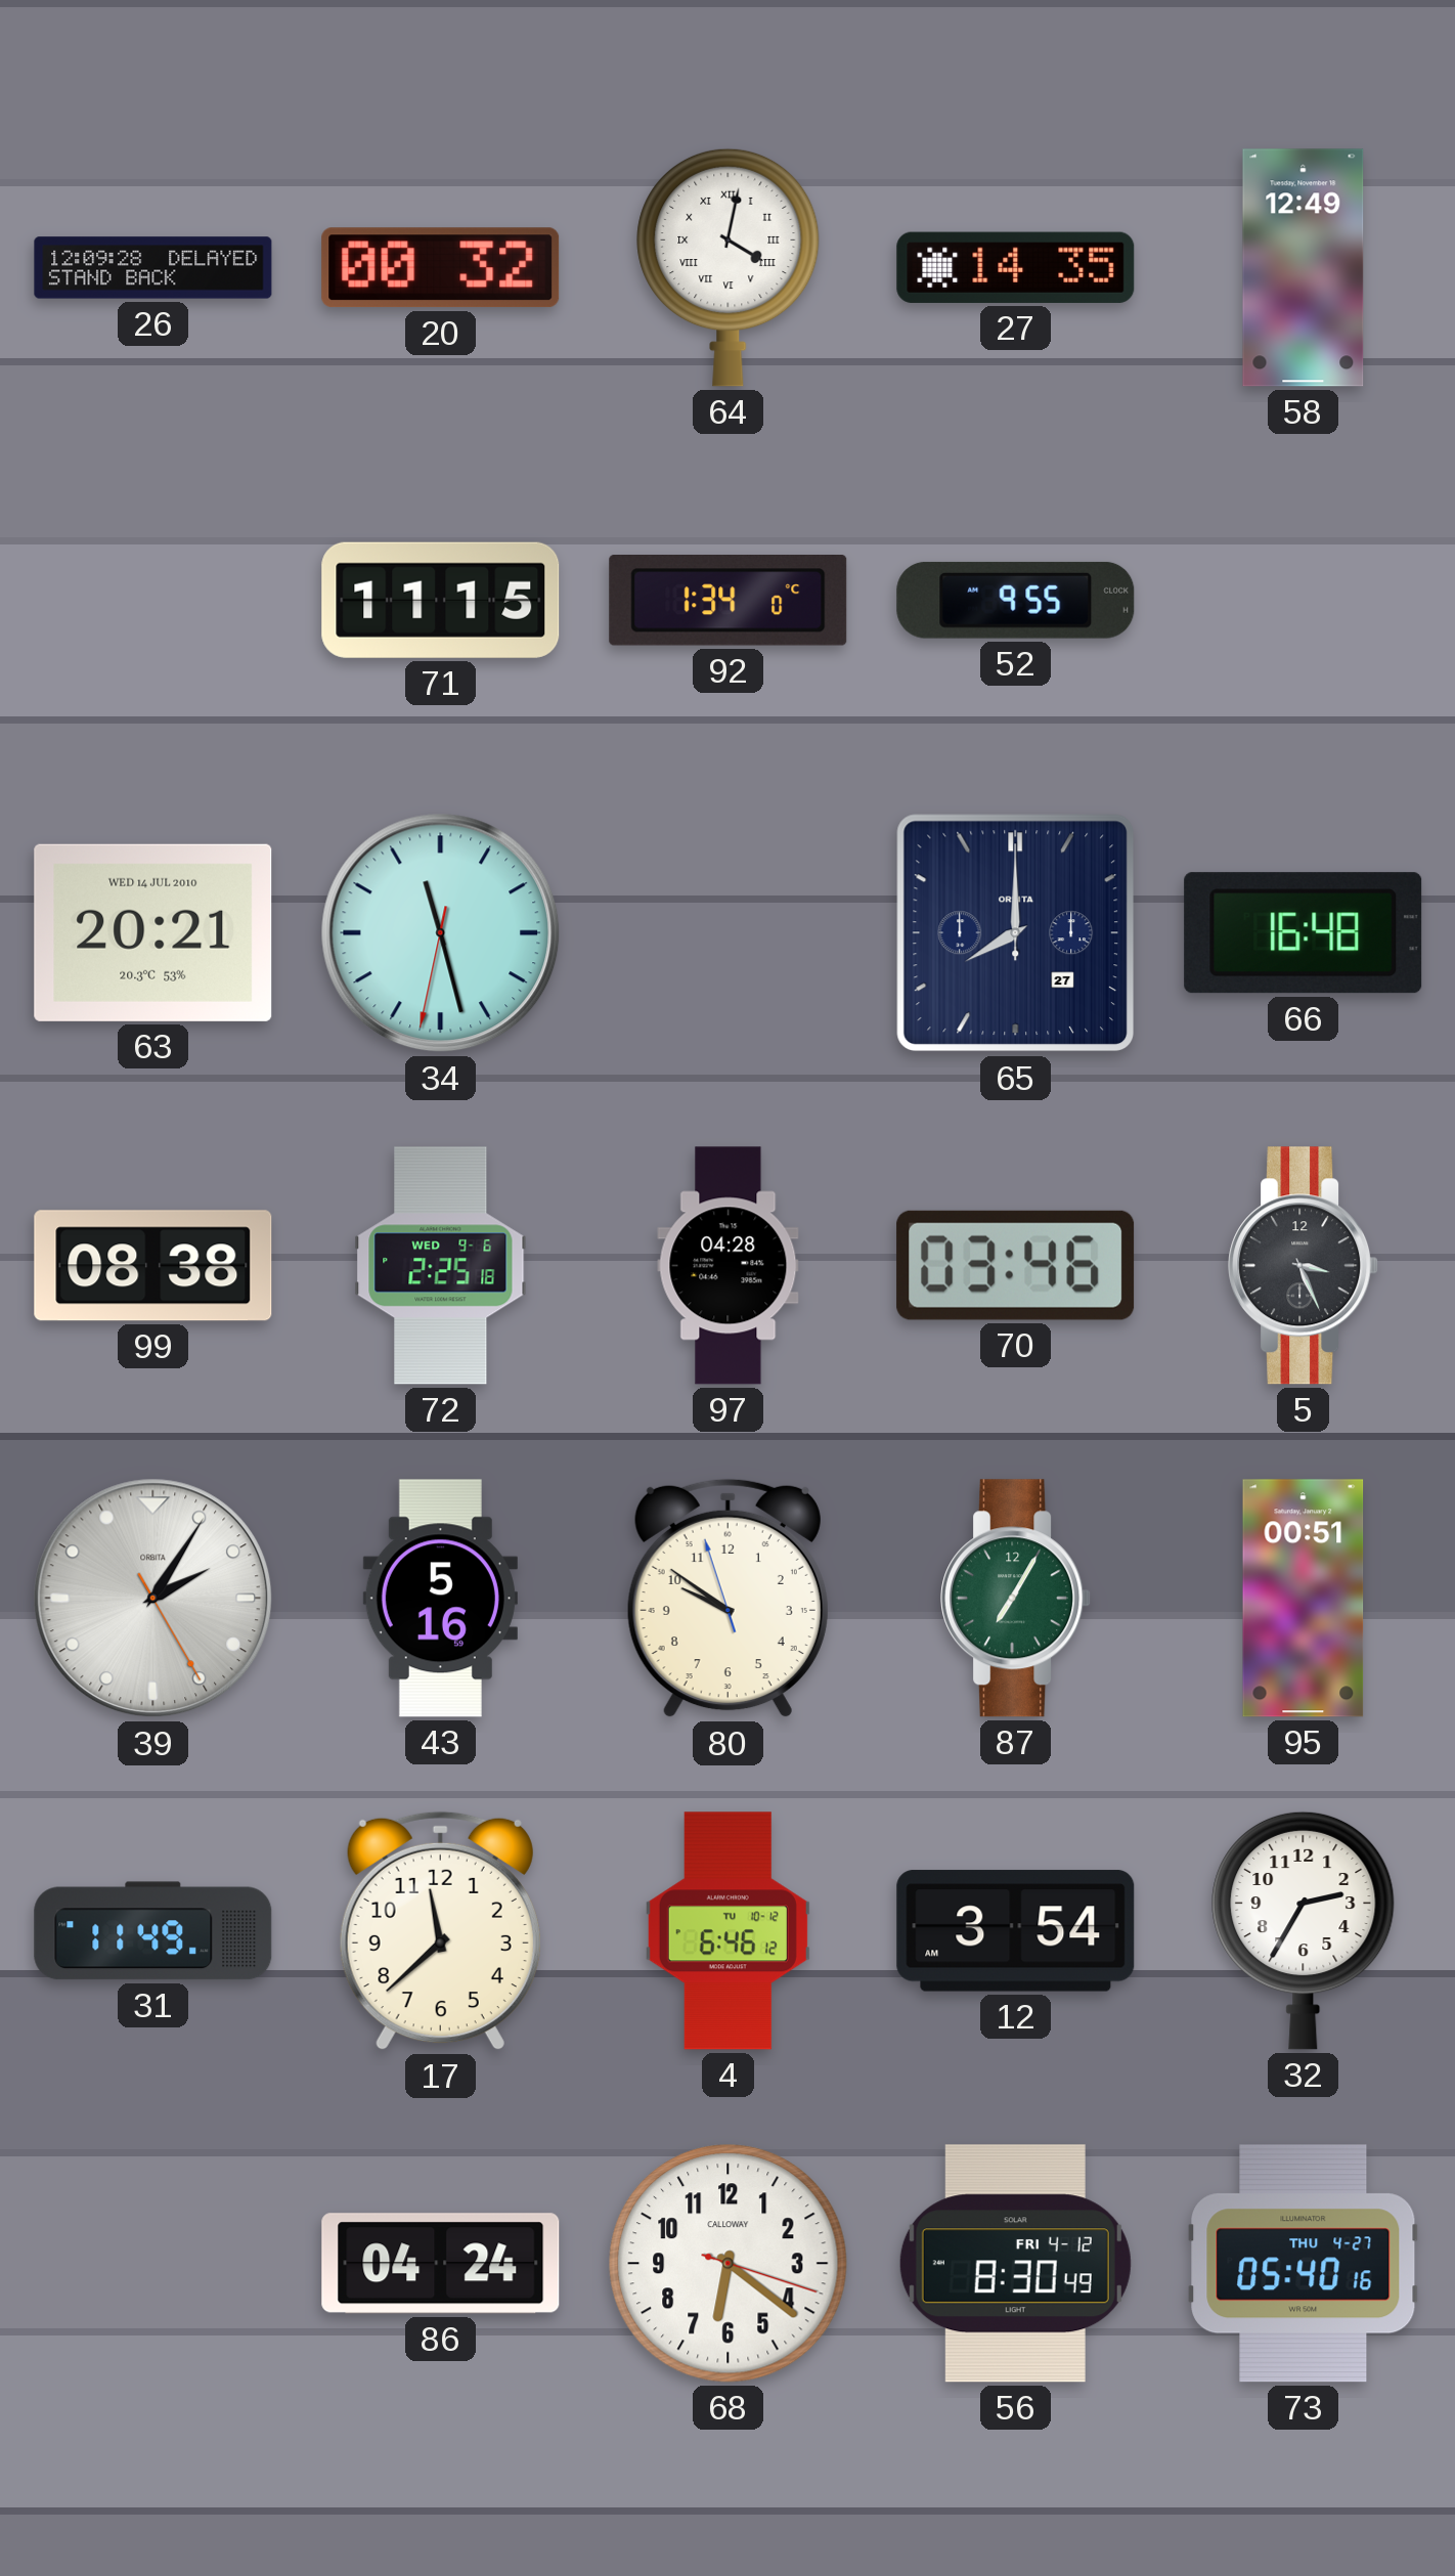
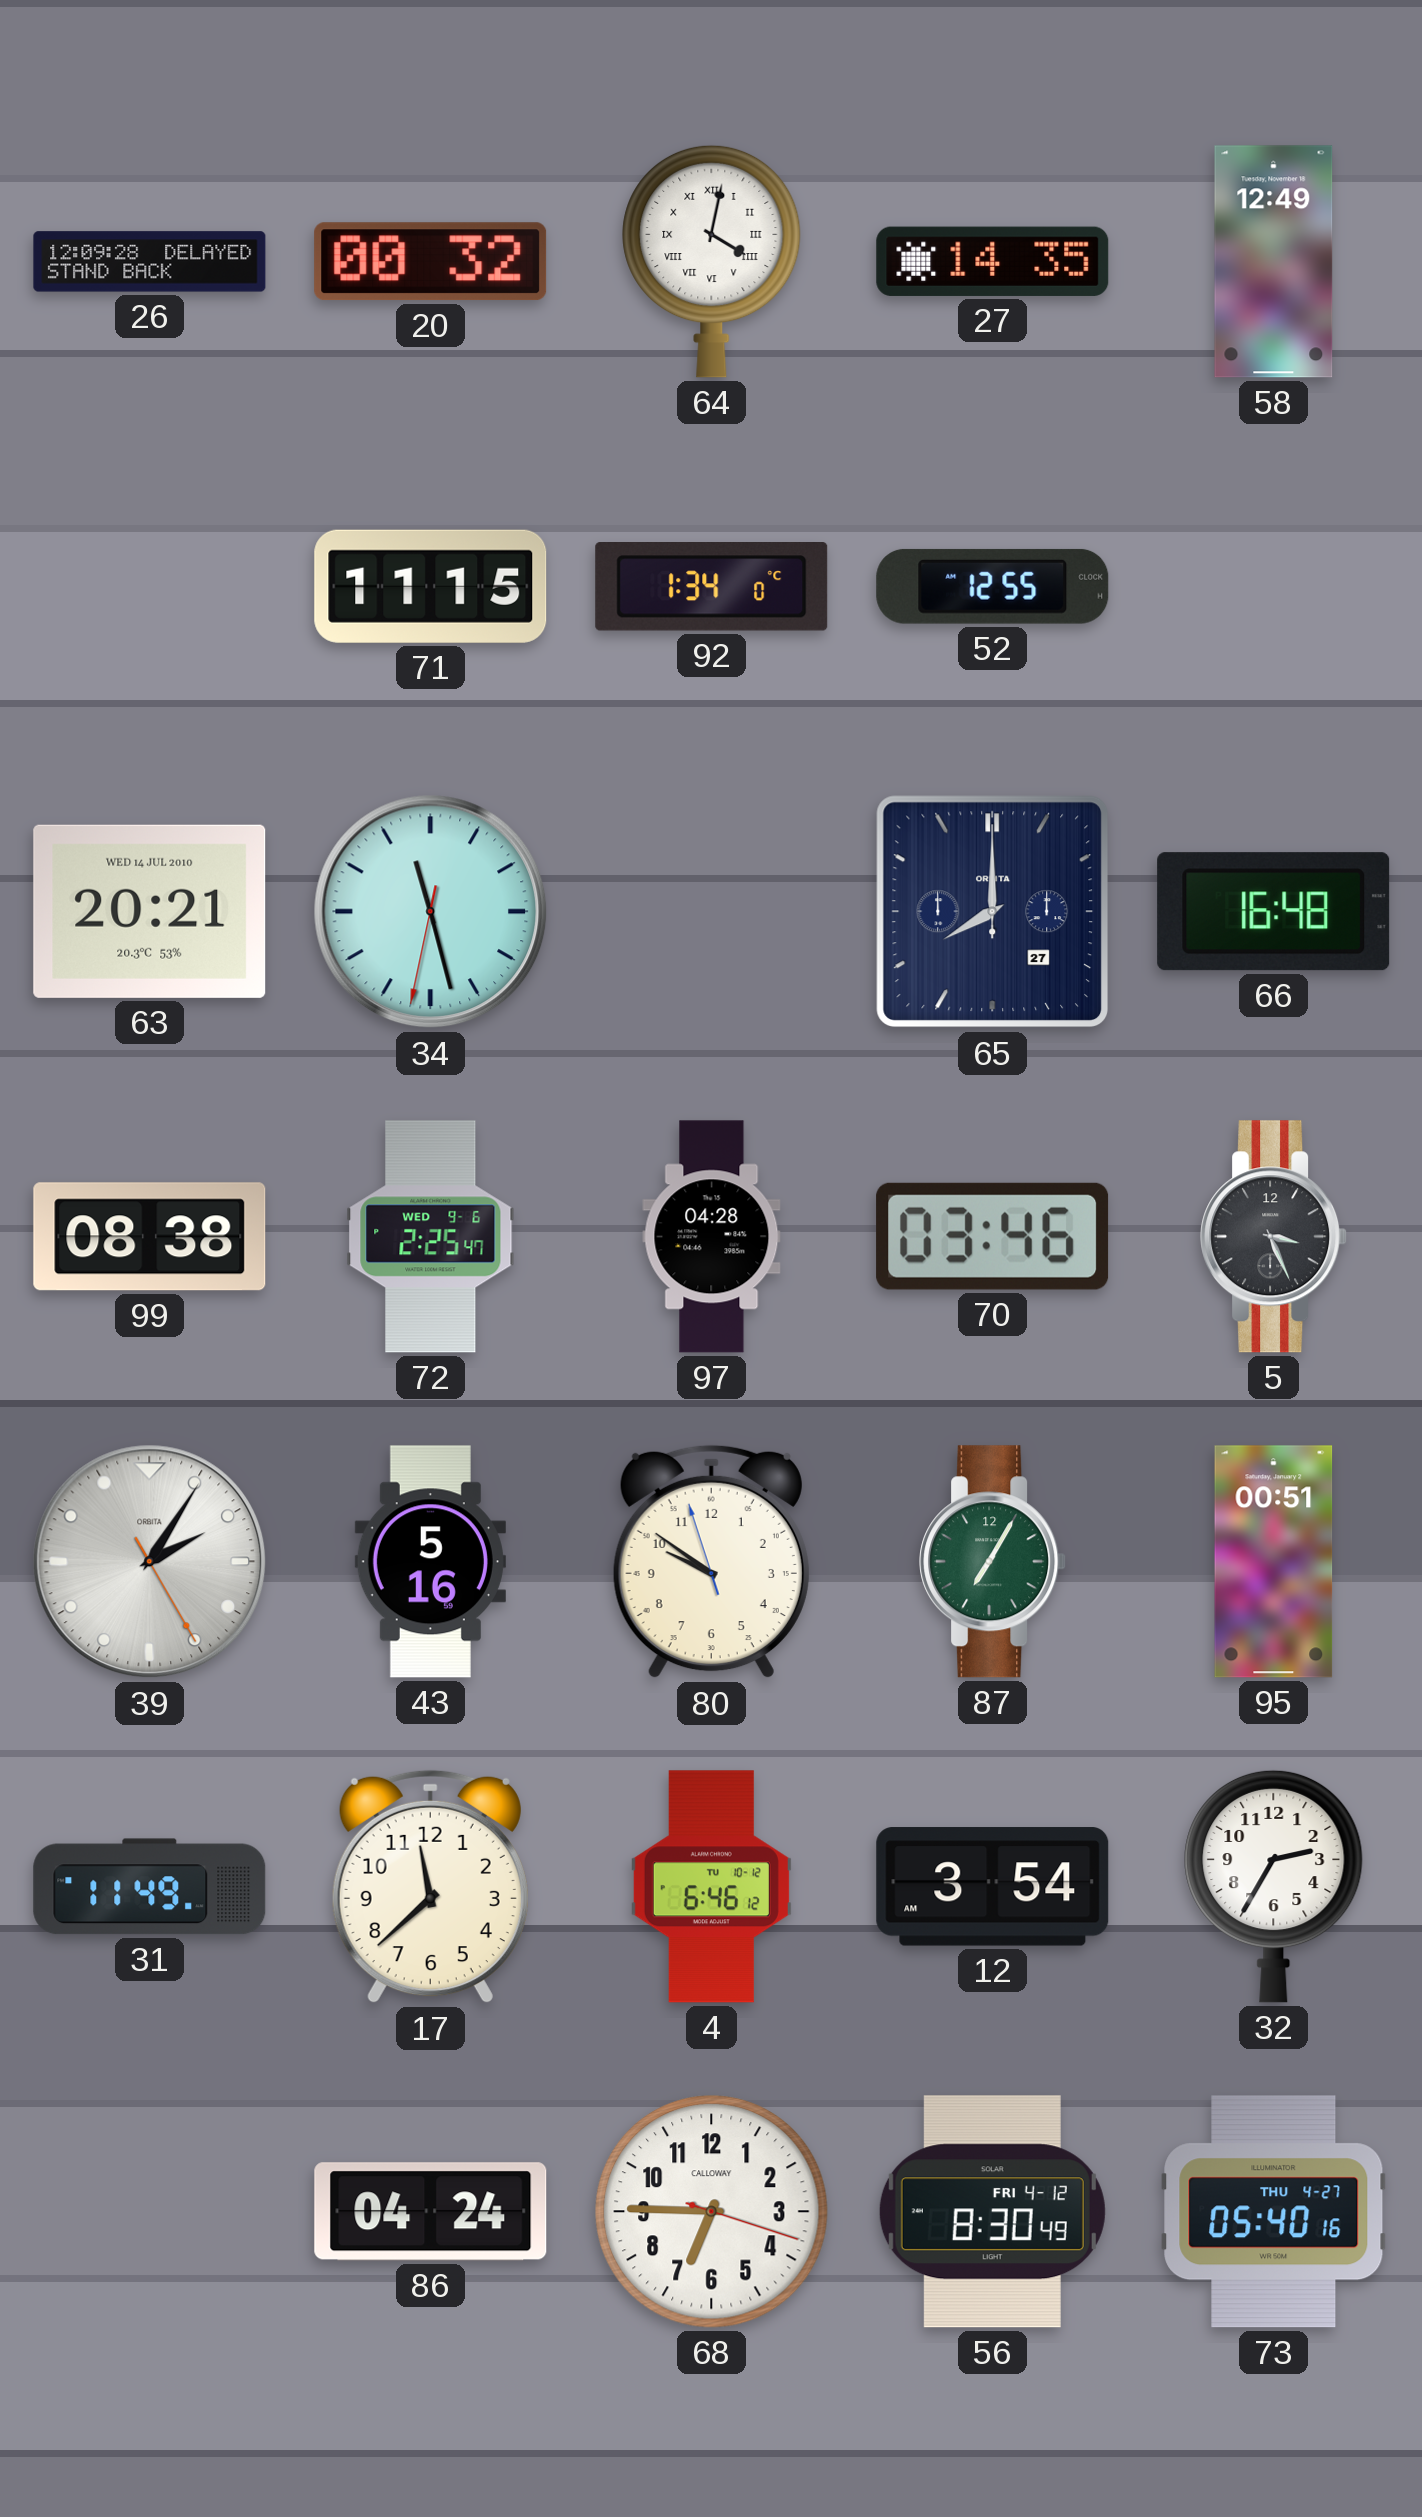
52: 9:55 -> 12:55 (993, 586)
72: 2:25:18 -> 2:25:47 (431, 1237)
68: 6:21 -> 6:45 (712, 2212)
